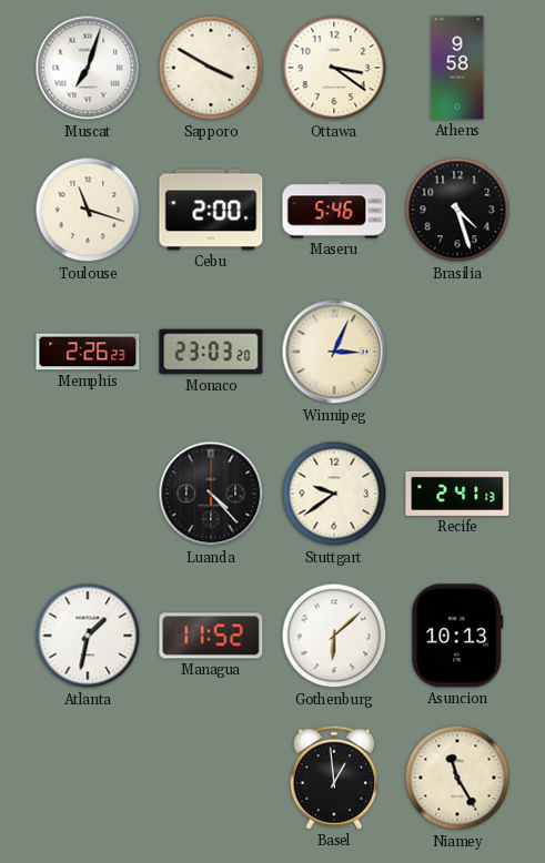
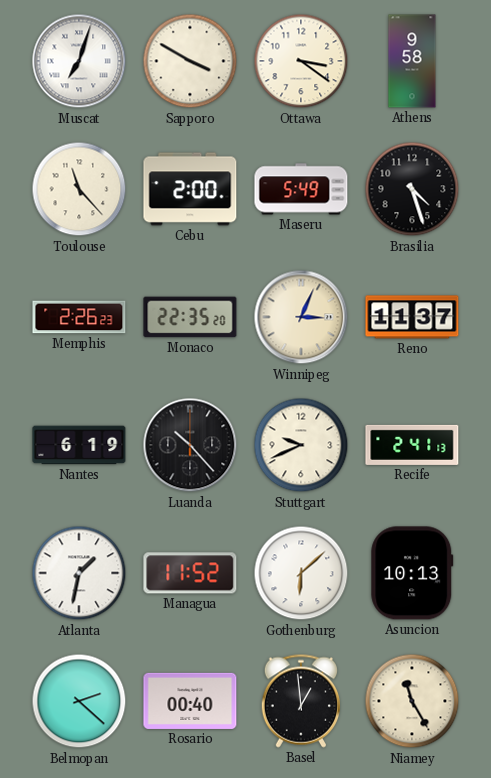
Toulouse: 11:18 -> 11:23 (79, 189)
Maseru: 5:46 -> 5:49 (301, 189)
Monaco: 23:03 -> 22:35 (190, 317)
Reno: none -> 11:37 (412, 317)
Nantes: none -> 6:19 (79, 445)
Luanda: 4:23 -> 10:23 (190, 445)
Stuttgart: 9:39 -> 9:41 (301, 445)
Belmopan: none -> 2:22 (79, 701)
Rosario: none -> 00:40 (190, 701)
